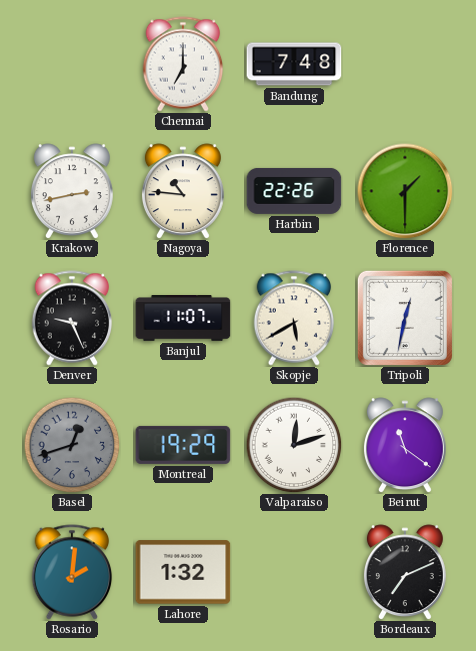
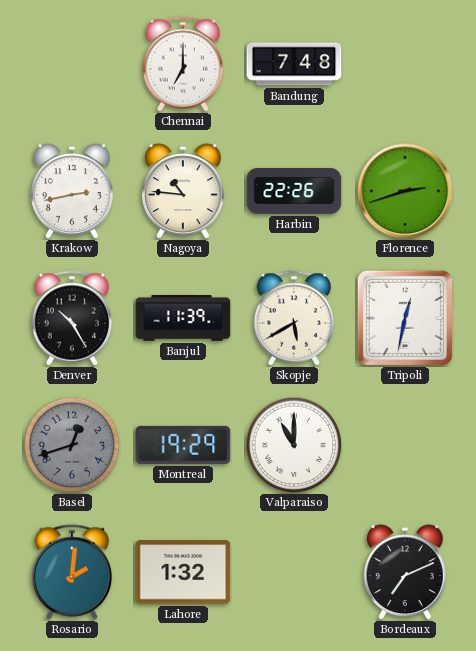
Florence: 1:30 -> 2:42 (405, 191)
Denver: 9:26 -> 10:25 (72, 318)
Banjul: 11:07 -> 11:39 (183, 319)
Valparaiso: 12:12 -> 11:00 (294, 445)
Beirut: 11:21 -> none (405, 445)
